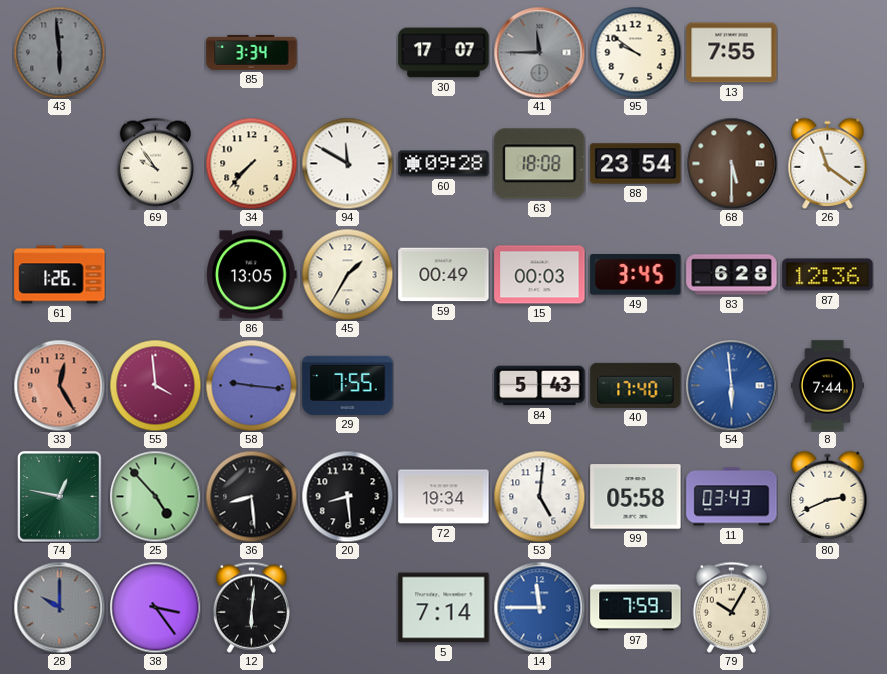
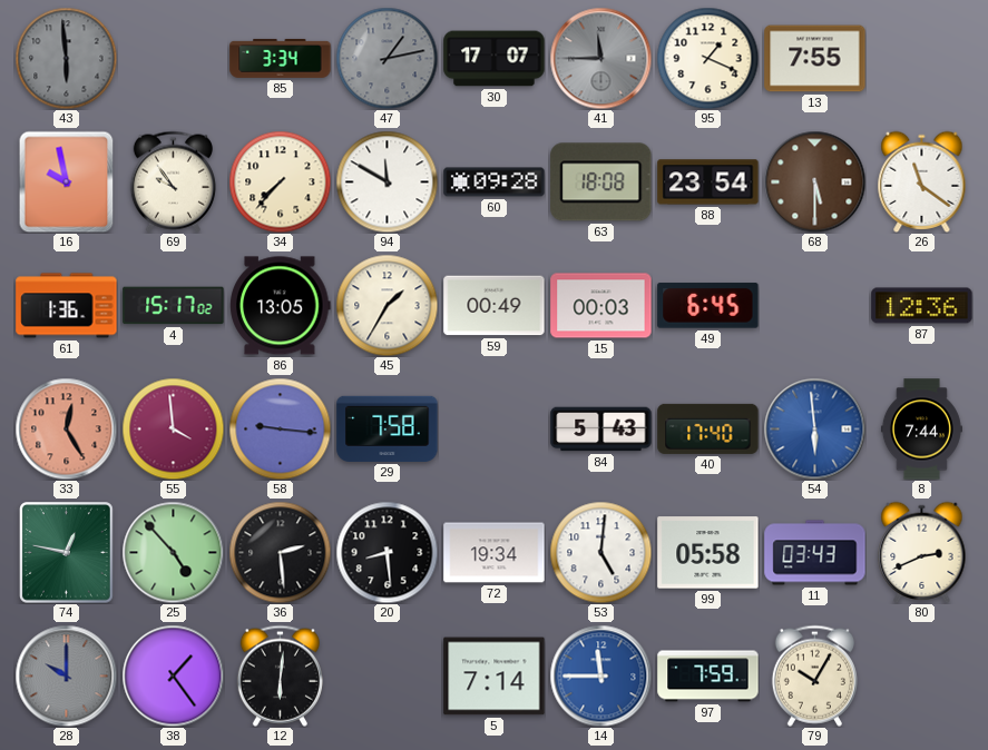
47: none -> 1:13 (387, 58)
95: 9:51 -> 1:19 (707, 58)
16: none -> 9:58 (67, 181)
61: 1:26 -> 1:36 (67, 306)
4: none -> 15:17 (174, 306)
49: 3:45 -> 6:45 (708, 306)
83: 6:28 -> none (732, 275)
29: 7:55 -> 7:58 (388, 428)
36: 8:29 -> 2:29 (280, 552)
38: 3:24 -> 1:24 (173, 675)
